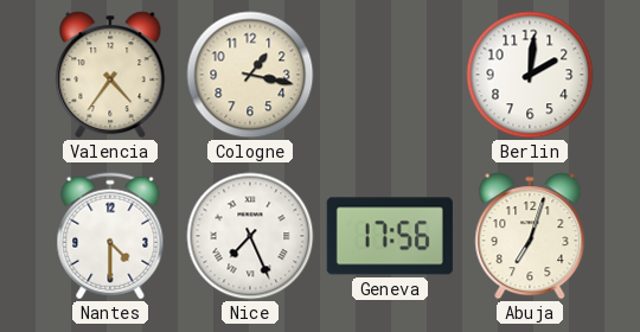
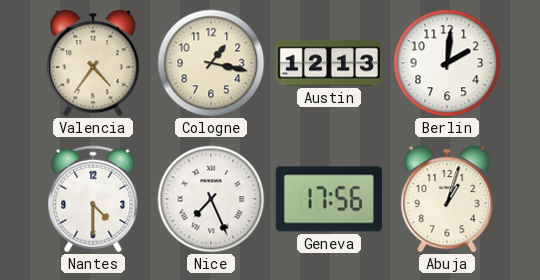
Austin: none -> 12:13 (329, 63)
Abuja: 7:03 -> 1:03 (447, 199)
